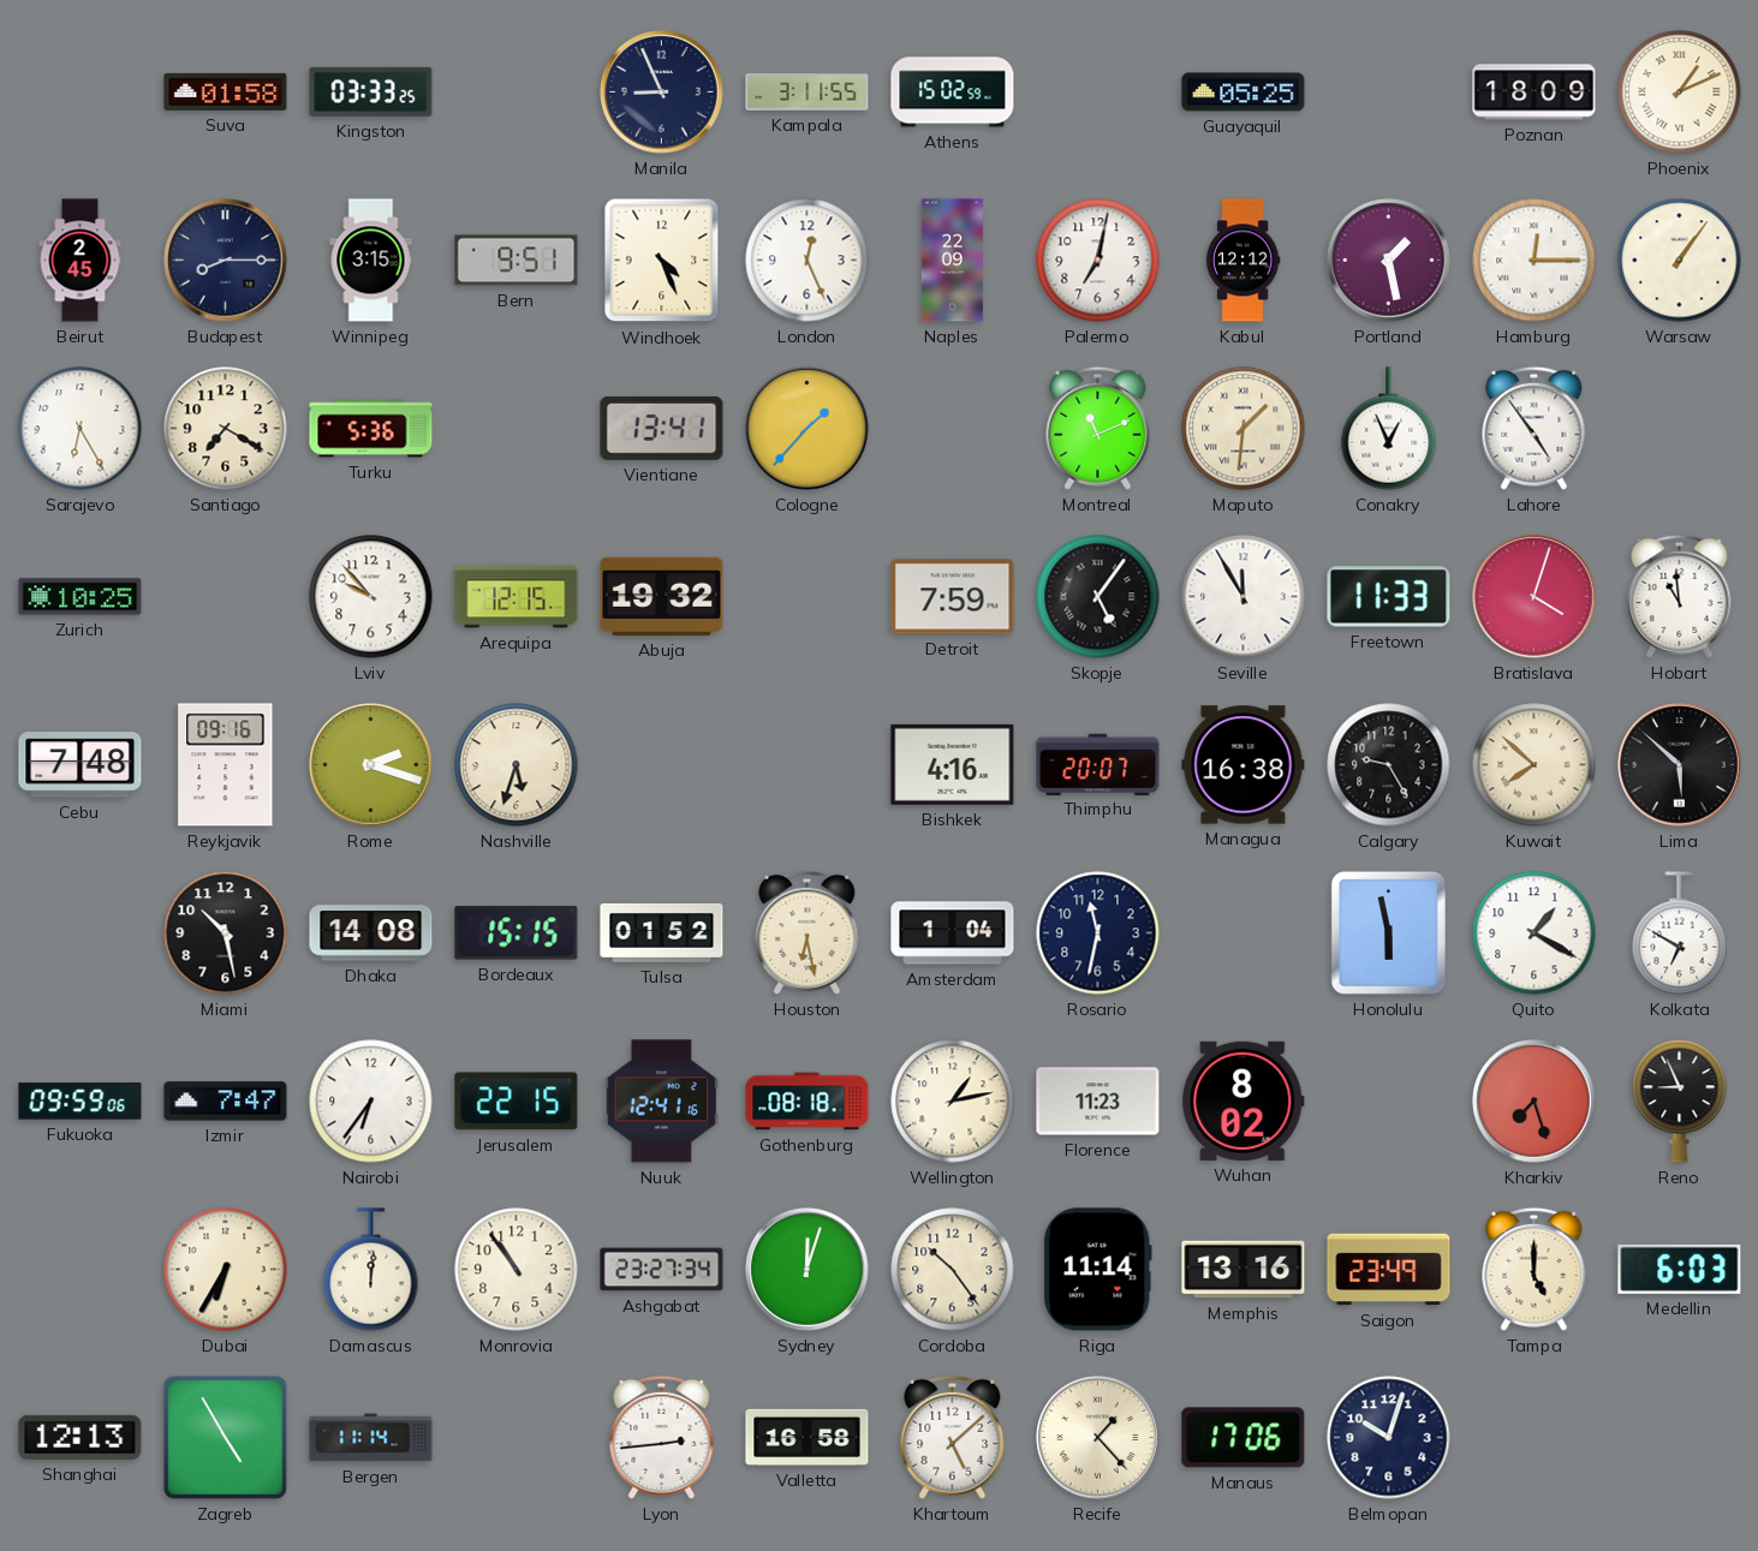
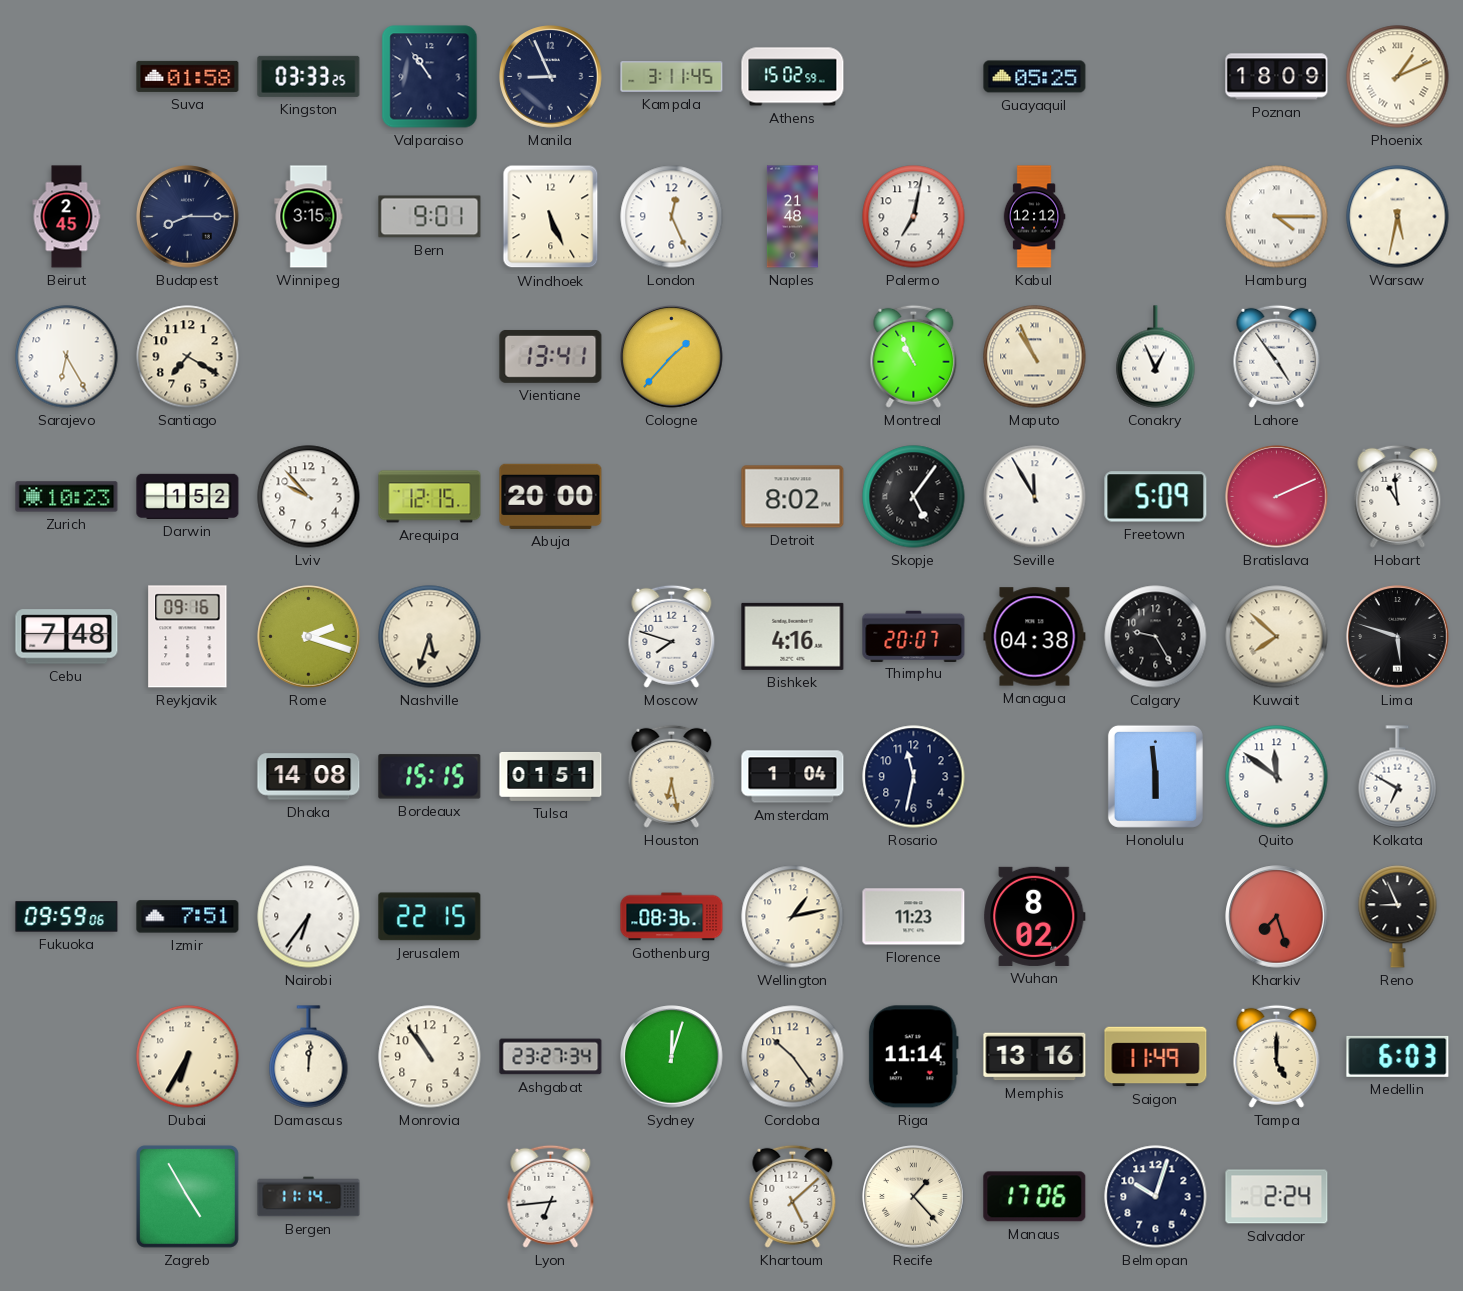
Valparaiso: none -> 10:54 (430, 77)
Kampala: 3:11:55 -> 3:11:45 (672, 77)
Bern: 9:51 -> 9:01 (430, 217)
Windhoek: 4:26 -> 5:26 (551, 217)
Naples: 22:09 -> 21:48 (792, 217)
Portland: 1:28 -> none (1389, 261)
Hamburg: 12:15 -> 4:15 (1277, 217)
Warsaw: 1:06 -> 5:32 (1398, 217)
Turku: 5:36 -> none (371, 429)
Montreal: 11:11 -> 10:56 (914, 356)
Maputo: 1:31 -> 10:56 (1035, 357)
Zurich: 10:25 -> 10:23 (67, 497)
Darwin: none -> 1:52 (188, 496)
Abuja: 19:32 -> 20:00 (551, 496)
Detroit: 7:59 -> 8:02 (793, 497)
Freetown: 11:33 -> 5:09 (1156, 497)
Bratislava: 4:03 -> 2:11 (1277, 497)
Moscow: none -> 7:48 (672, 636)
Managua: 16:38 -> 04:38 (1035, 637)
Lima: 5:52 -> 5:48 (1398, 637)
Miami: 10:28 -> none (226, 933)
Tulsa: 01:52 -> 01:51 (551, 776)
Honolulu: 5:58 -> 5:59 (1155, 776)
Quito: 1:20 -> 11:51 (1277, 777)
Izmir: 7:47 -> 7:51 (188, 917)
Nuuk: 12:41 -> none (661, 1102)
Gothenburg: 08:18 -> 08:36 (672, 917)
Saigon: 23:49 -> 11:49 (1156, 1057)
Shanghai: 12:13 -> none (81, 1437)
Lyon: 2:44 -> 6:44 (551, 1196)
Valletta: 16:58 -> none (808, 1437)
Salvador: none -> 2:24 (1277, 1197)
